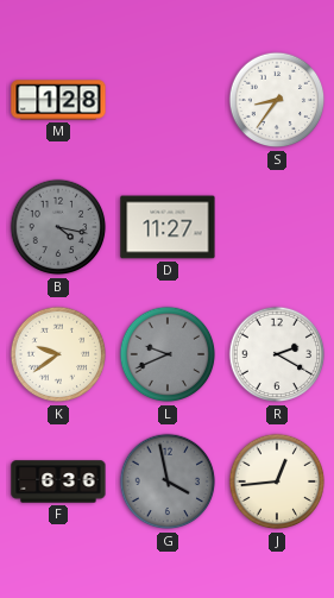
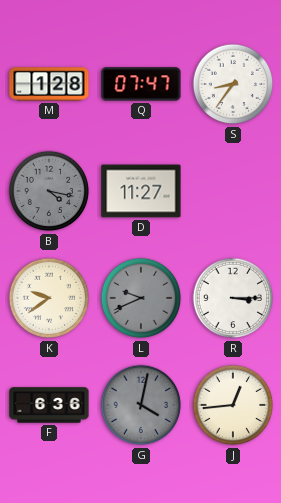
Q: none -> 07:47 (141, 84)
R: 2:20 -> 3:15 (233, 298)
G: 3:58 -> 4:02 (141, 405)
